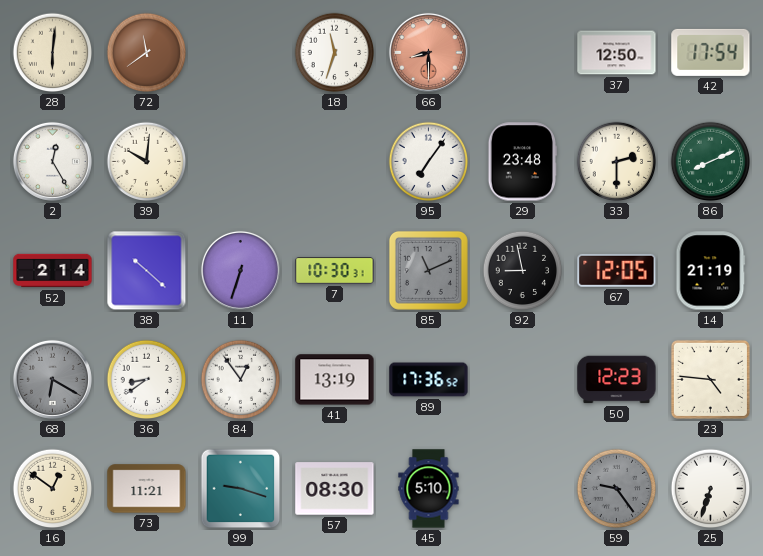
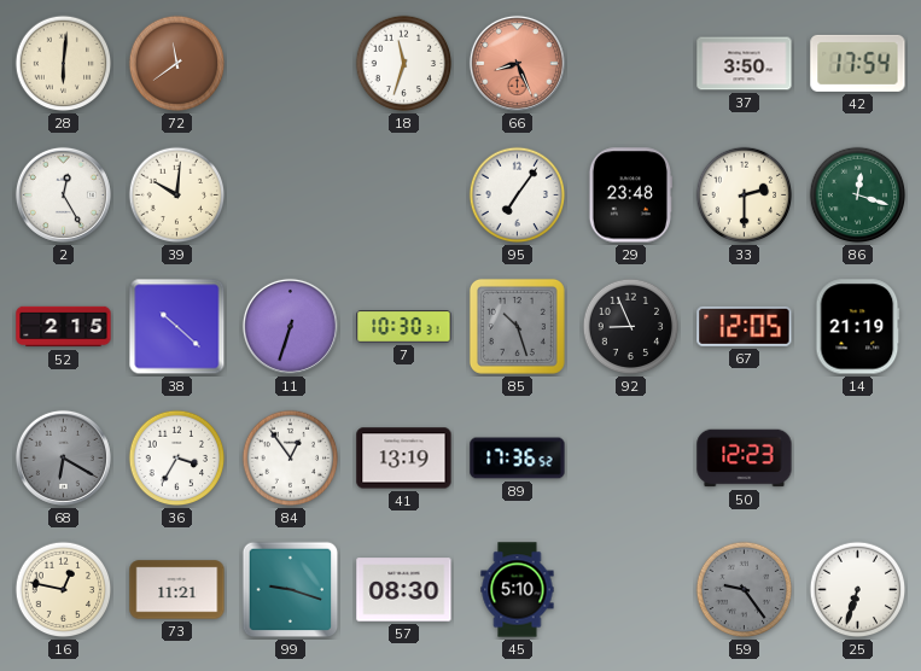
66: 8:30 -> 8:26 (517, 63)
37: 12:50 -> 3:50 (745, 64)
86: 8:11 -> 12:18 (858, 196)
52: 2:14 -> 2:15 (64, 327)
85: 11:11 -> 10:27 (517, 326)
92: 8:58 -> 8:56 (631, 327)
36: 8:39 -> 3:35 (177, 459)
23: 4:46 -> none (710, 379)
16: 12:51 -> 12:47 (64, 590)
